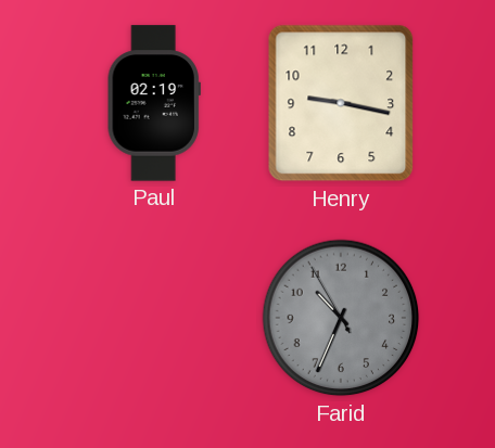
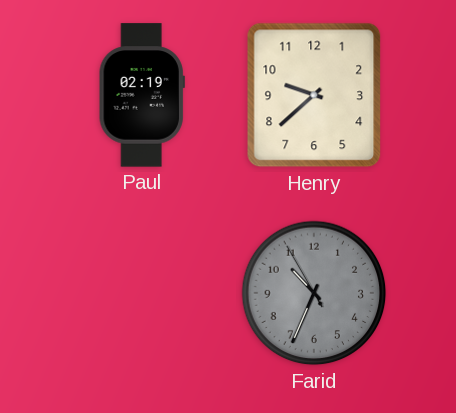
Henry: 9:17 -> 9:38 (314, 95)
